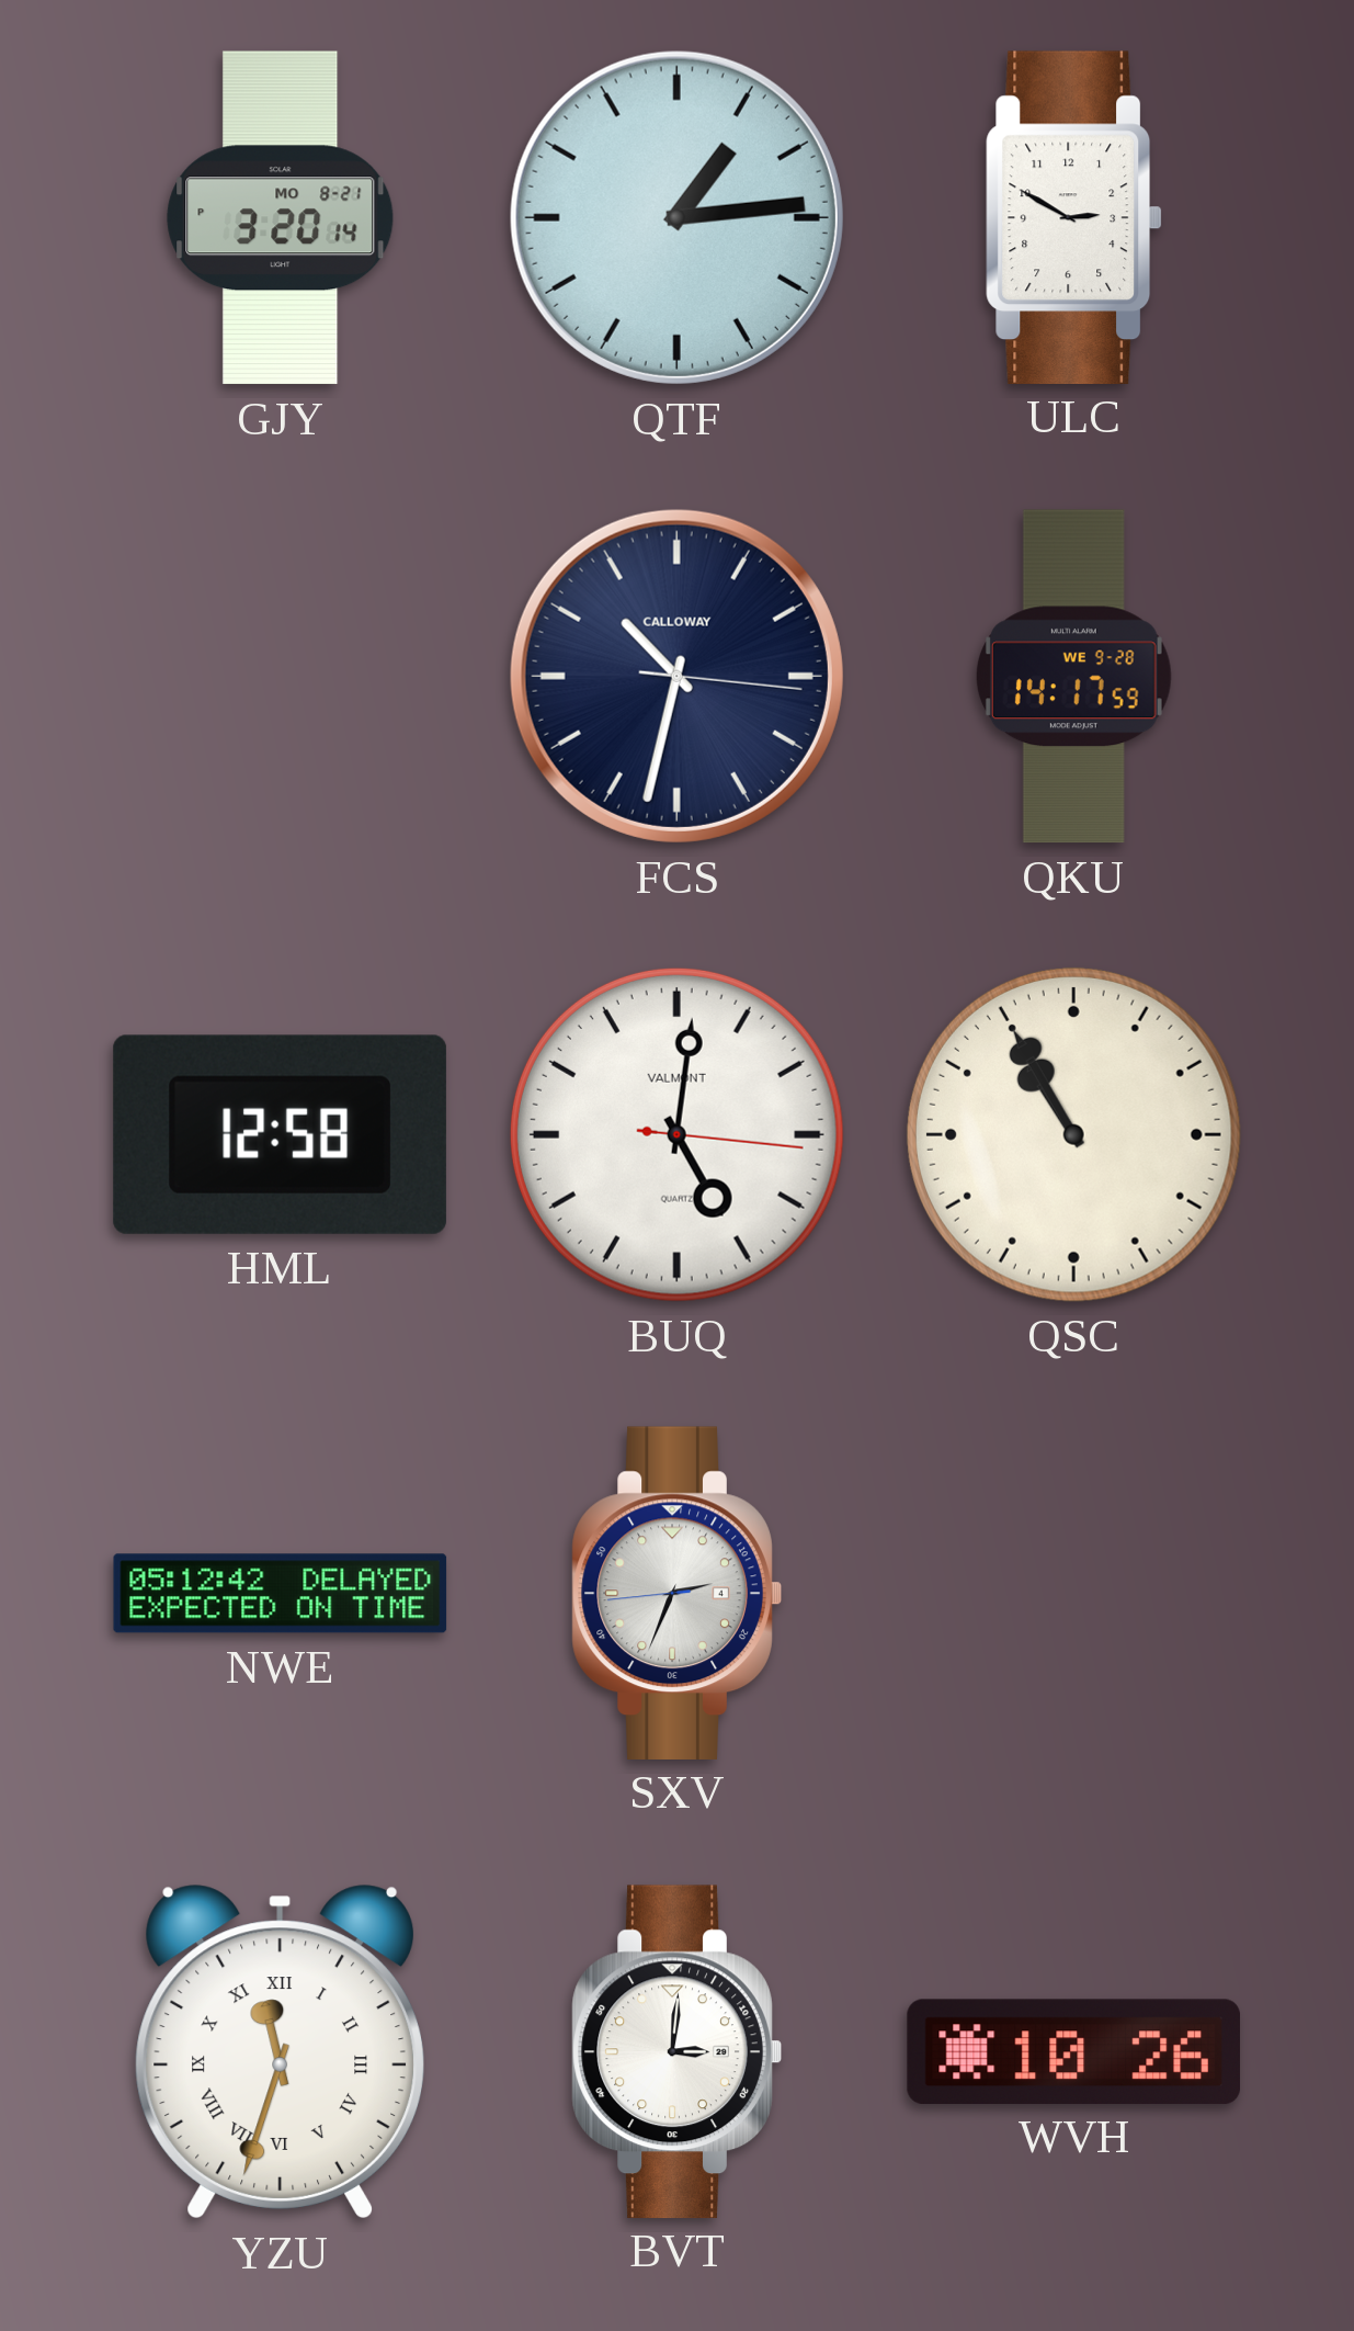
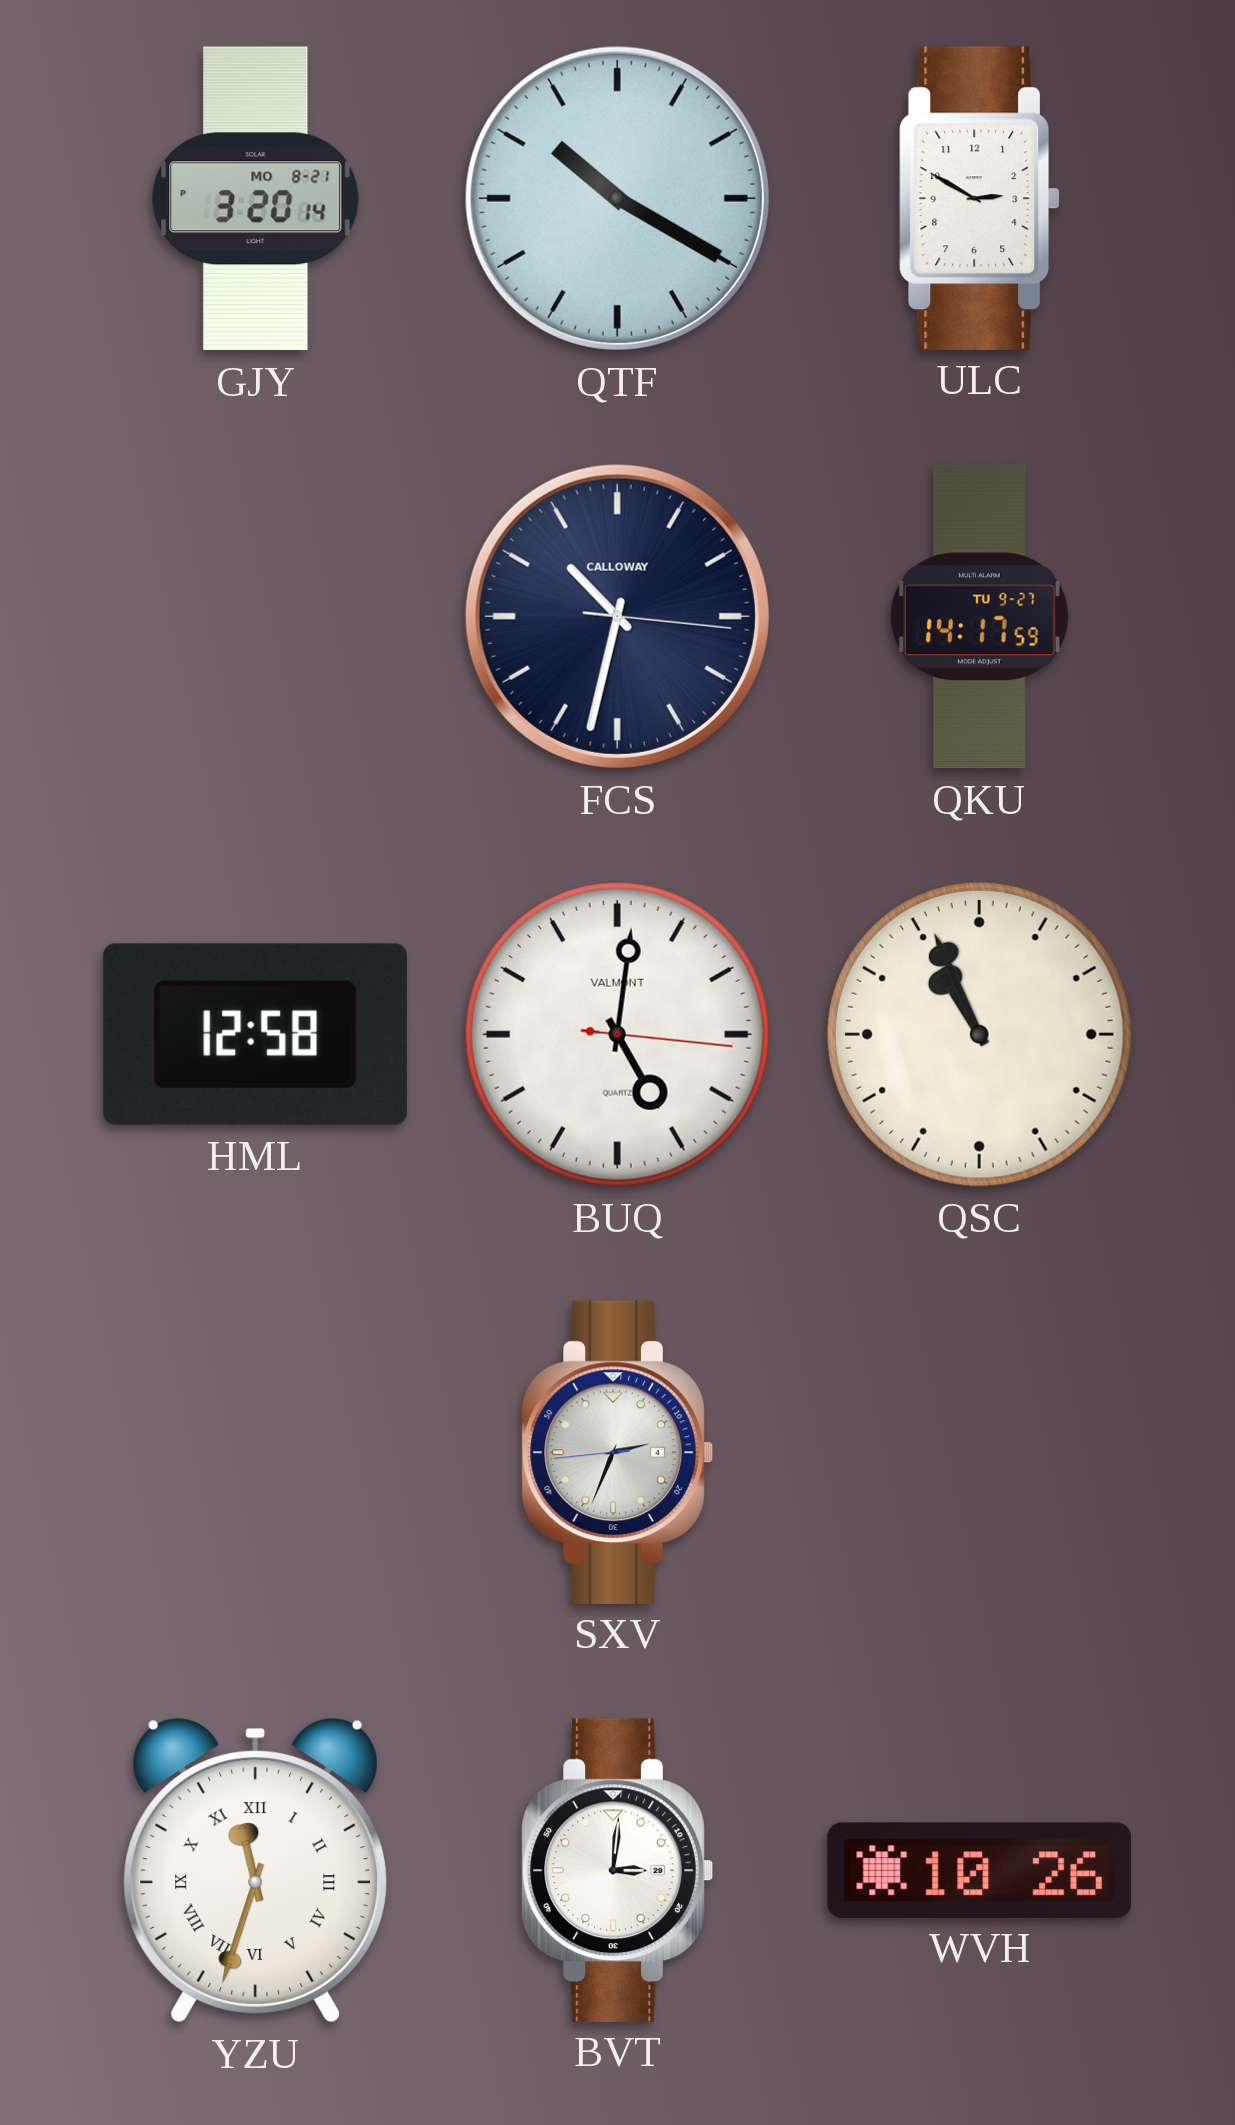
QTF: 1:14 -> 10:20 (617, 198)
QKU date: WE 9-28 -> TU 9-27 (979, 617)
QSC: 10:55 -> 10:56 (979, 1034)
NWE: 05:12 -> none (281, 1594)
